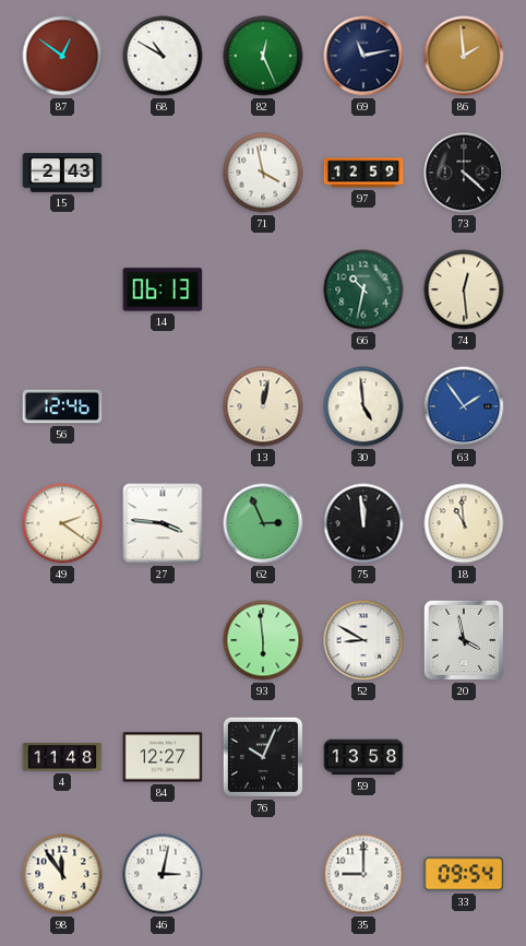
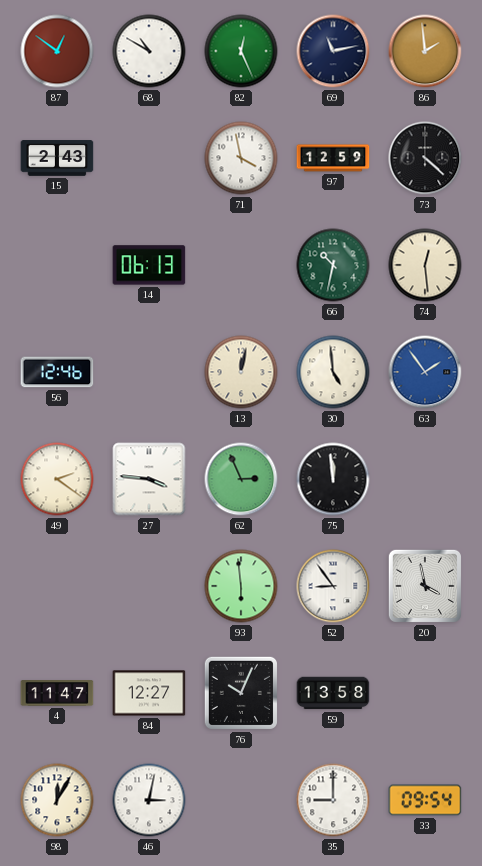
18: 10:59 -> none (464, 523)
52: 8:50 -> 8:54 (333, 586)
4: 11:48 -> 11:47 (57, 693)
98: 11:54 -> 12:05 (57, 800)
